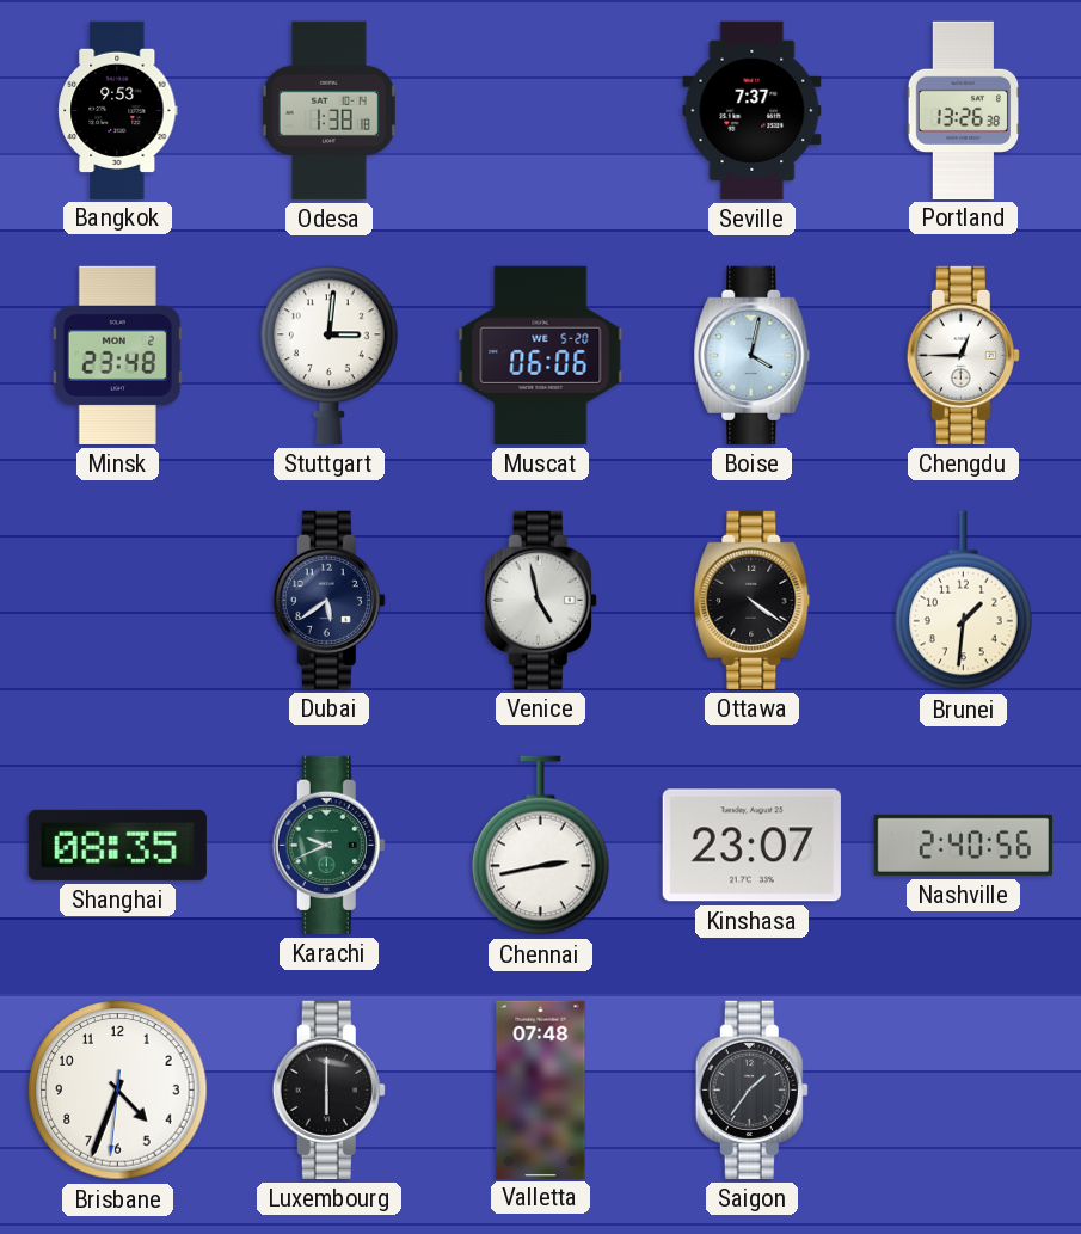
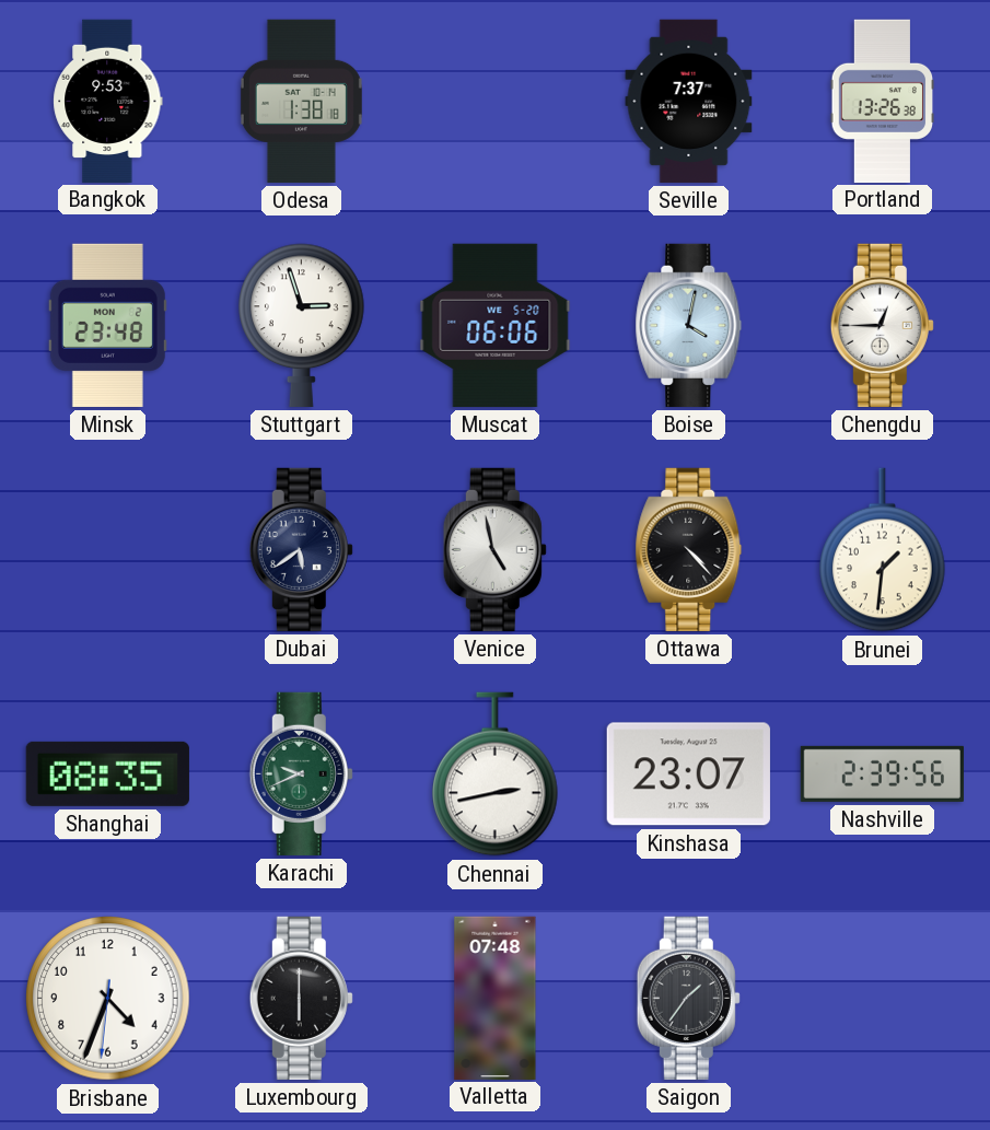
Stuttgart: 3:01 -> 2:57 (302, 325)
Ottawa: 4:21 -> 4:23 (689, 549)
Nashville: 2:40 -> 2:39 (882, 773)
